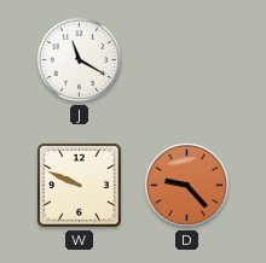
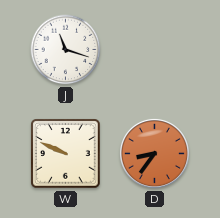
J: 11:20 -> 11:18 (66, 50)
D: 9:23 -> 8:36 (154, 153)
